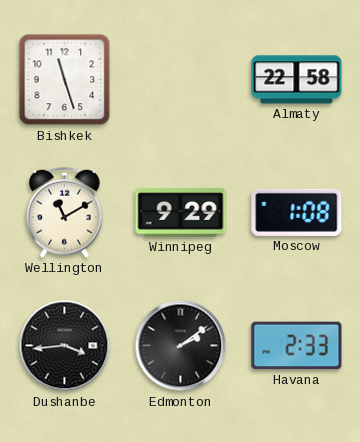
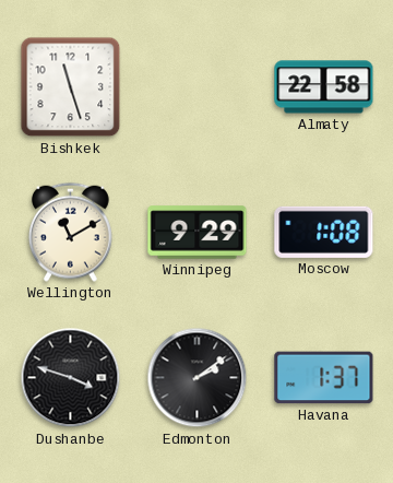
Dushanbe: 3:44 -> 3:48 (71, 378)
Havana: 2:33 -> 1:37 (324, 378)
